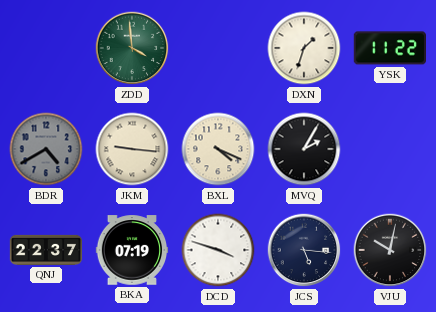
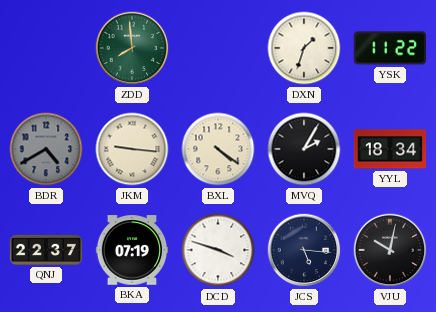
ZDD: 3:59 -> 7:59 (132, 48)
BXL: 4:19 -> 4:21 (218, 149)
YYL: none -> 18:34 (390, 149)
